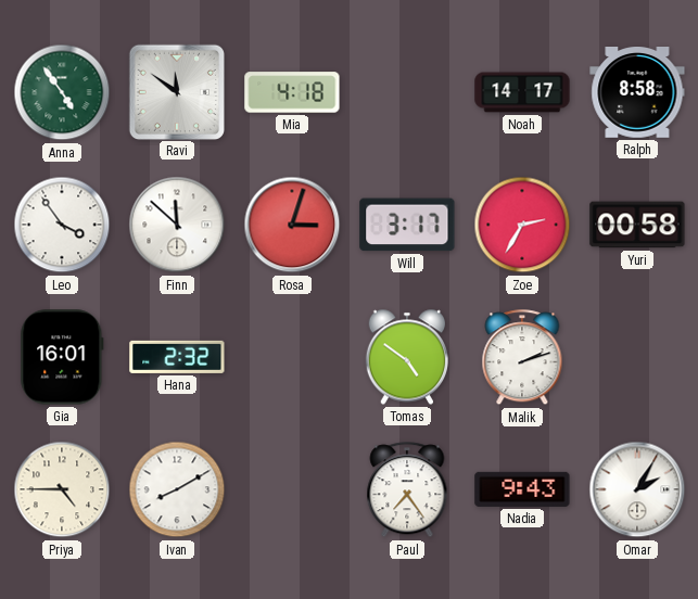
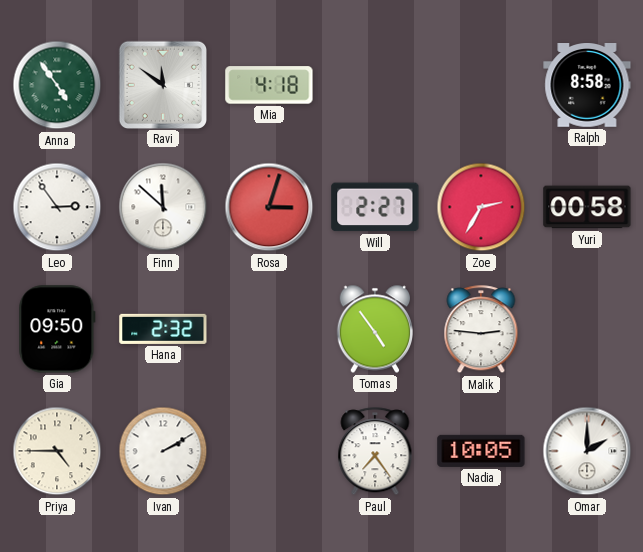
Noah: 14:17 -> none (522, 92)
Leo: 3:54 -> 2:54 (57, 207)
Will: 3:17 -> 2:27 (375, 207)
Gia: 16:01 -> 09:50 (57, 329)
Tomas: 4:51 -> 4:54 (374, 329)
Malik: 2:12 -> 2:46 (481, 330)
Ivan: 8:10 -> 2:10 (163, 451)
Nadia: 9:43 -> 10:05 (481, 451)
Omar: 2:05 -> 2:00 (587, 451)
